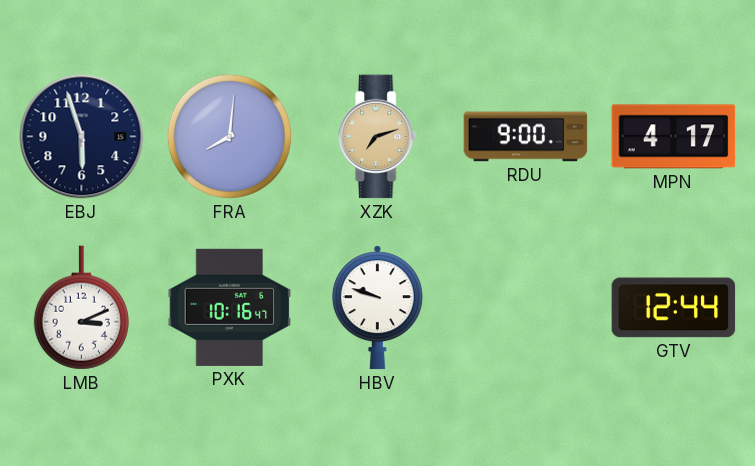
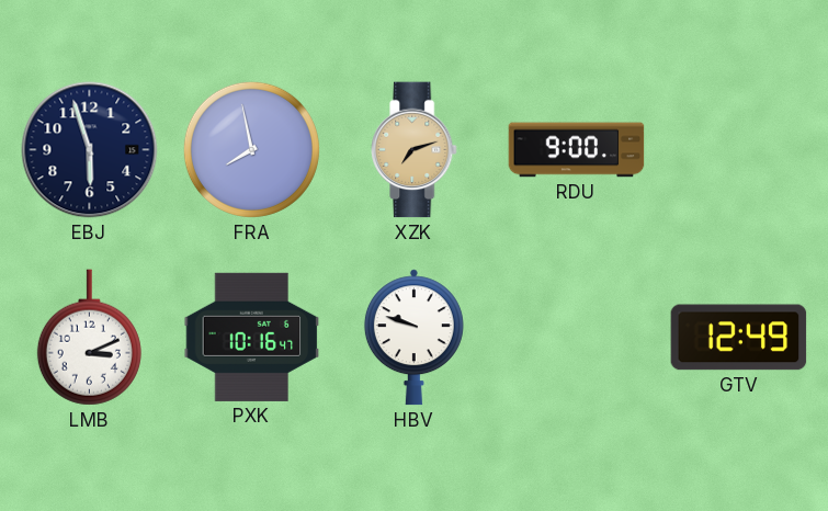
FRA: 8:01 -> 7:58 (251, 149)
MPN: 4:17 -> none (674, 137)
GTV: 12:44 -> 12:49 (739, 338)
